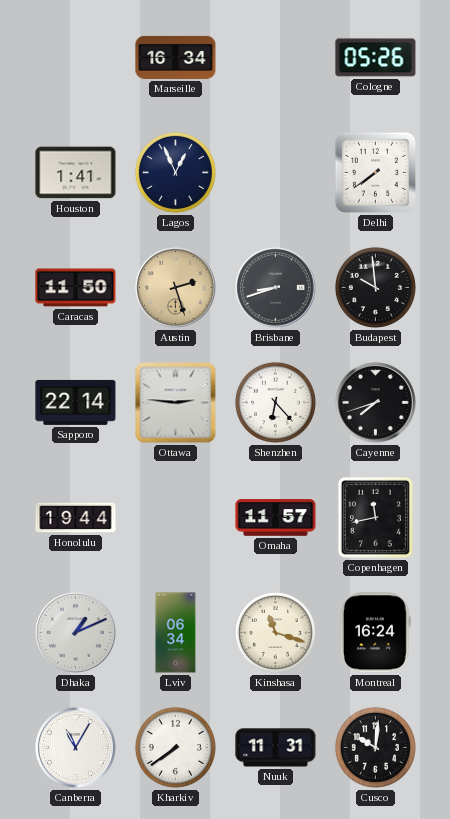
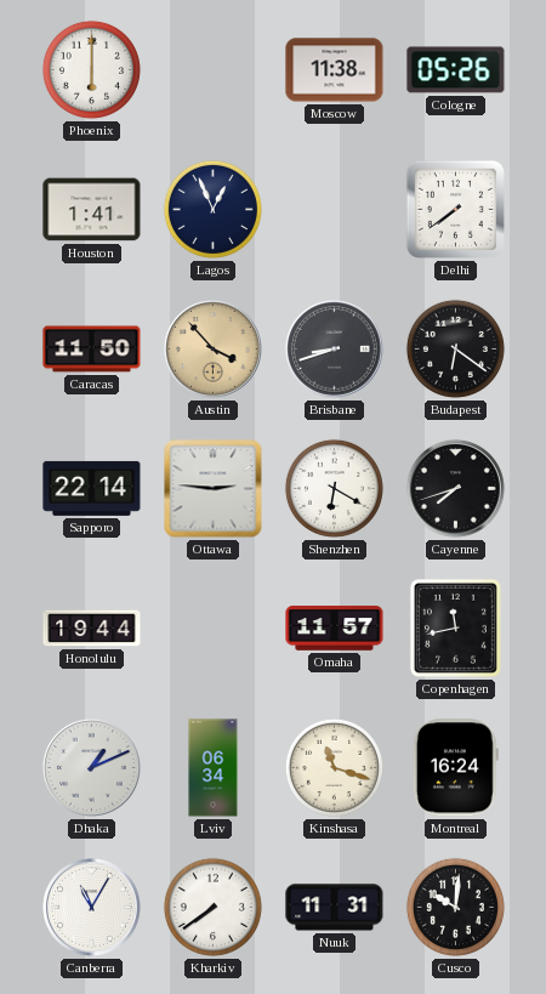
Phoenix: none -> 6:00 (91, 69)
Marseille: 16:34 -> none (176, 57)
Moscow: none -> 11:38 (335, 70)
Austin: 2:27 -> 3:53 (214, 350)
Budapest: 9:59 -> 6:21 (455, 348)
Shenzhen: 6:23 -> 6:20 (334, 488)
